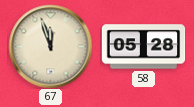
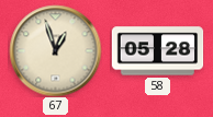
67: 11:57 -> 12:57 (55, 50)
